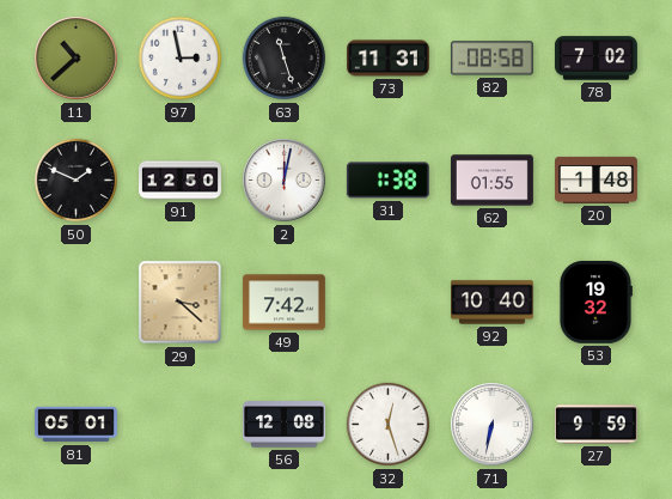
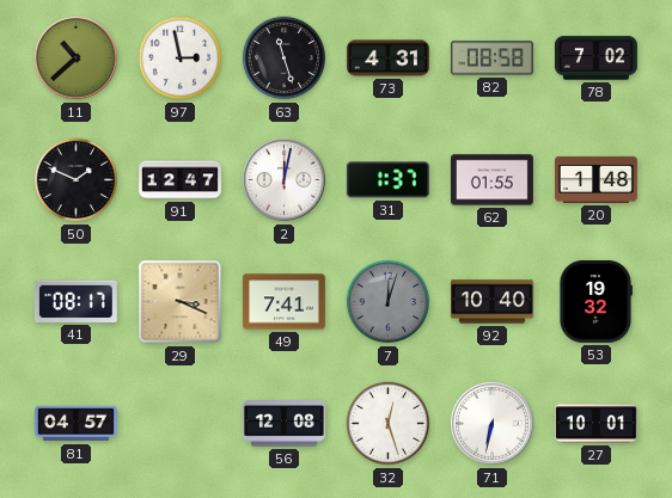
73: 11:31 -> 4:31 (389, 59)
91: 12:50 -> 12:47 (181, 180)
31: 1:38 -> 1:37 (387, 180)
41: none -> 08:17 (75, 301)
29: 3:22 -> 3:19 (181, 302)
49: 7:42 -> 7:41 (283, 302)
7: none -> 12:03 (389, 302)
81: 05:01 -> 04:57 (77, 424)
27: 9:59 -> 10:01 (595, 424)
